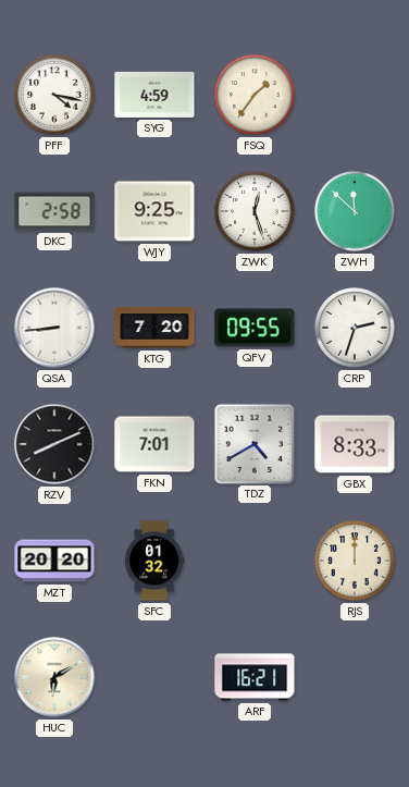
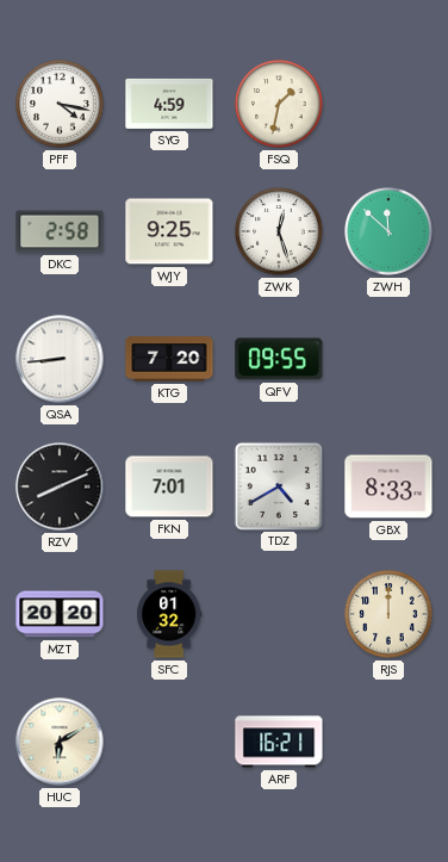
FSQ: 1:36 -> 1:32 (279, 104)
CRP: 2:33 -> none (355, 328)
